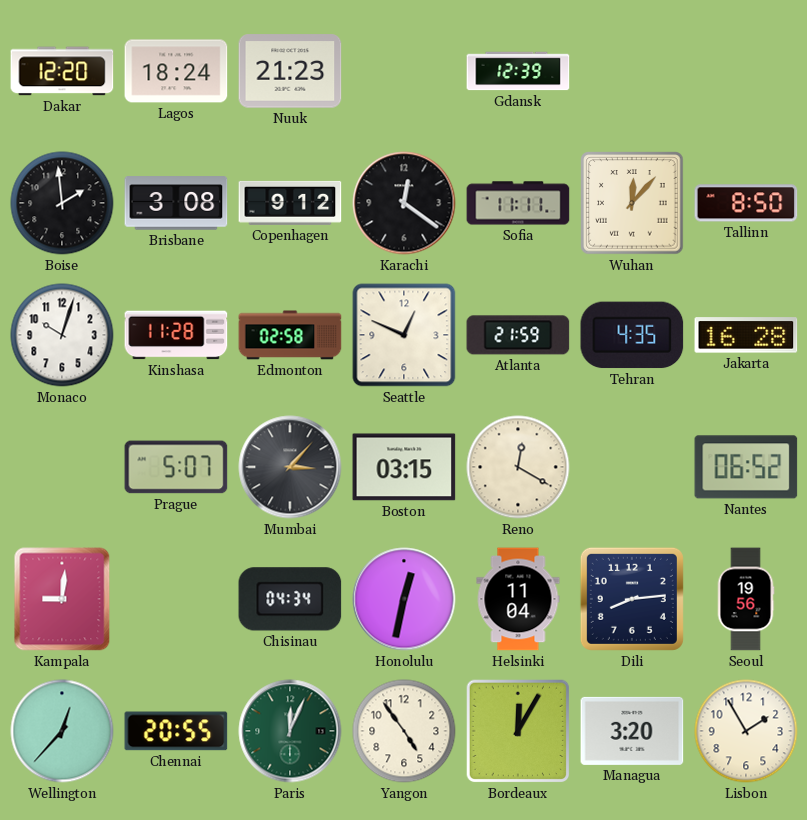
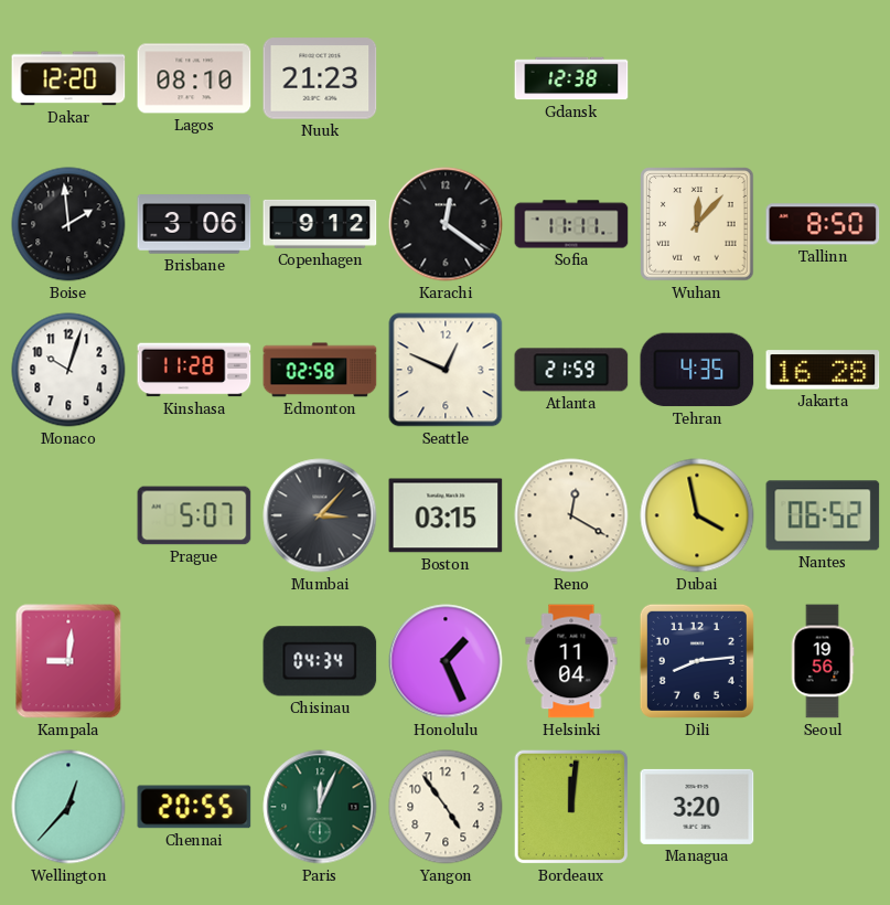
Lagos: 18:24 -> 08:10 (194, 78)
Gdansk: 12:39 -> 12:38 (571, 78)
Brisbane: 3:08 -> 3:06 (194, 224)
Dubai: none -> 3:58 (697, 515)
Honolulu: 12:32 -> 1:26 (446, 661)
Bordeaux: 12:05 -> 12:01 (571, 807)
Lisbon: 1:55 -> none (746, 731)
